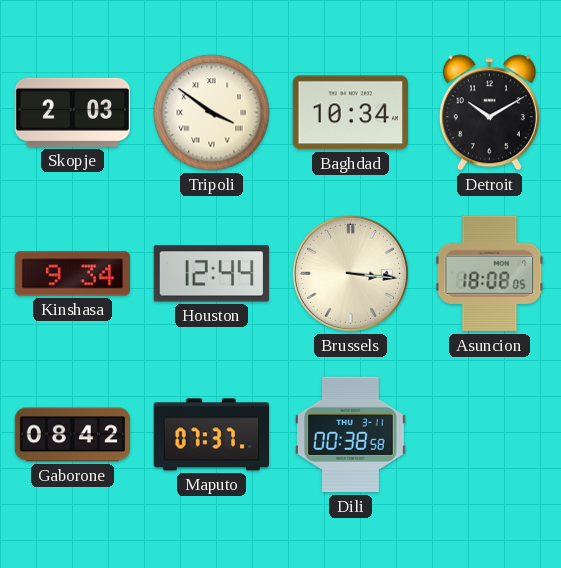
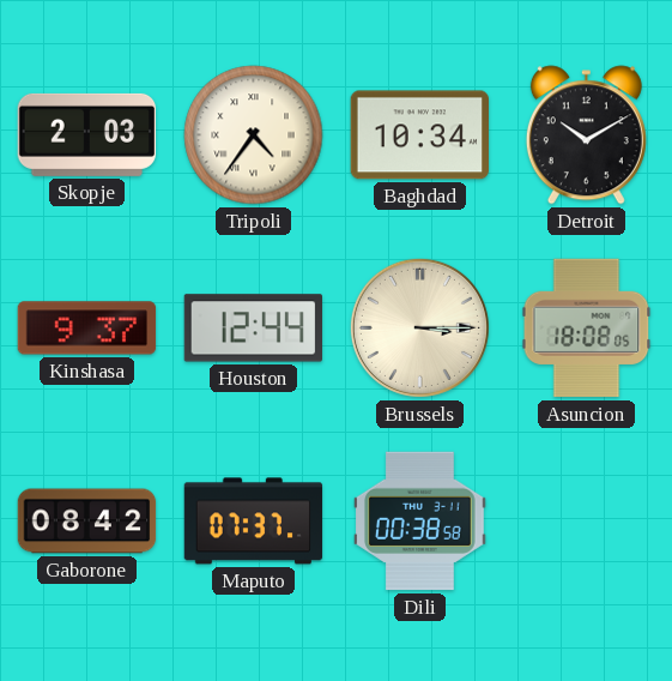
Tripoli: 3:51 -> 4:36 (254, 135)
Kinshasa: 9:34 -> 9:37 (87, 329)
Brussels: 3:16 -> 3:15 (419, 327)
